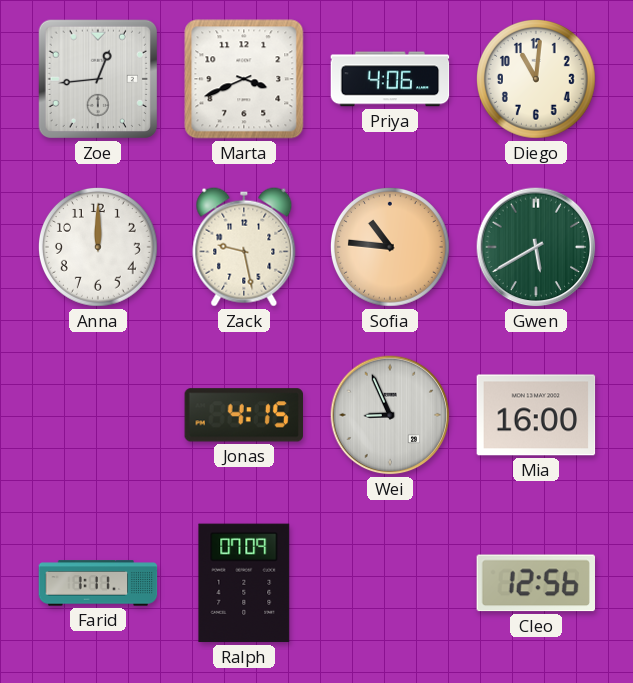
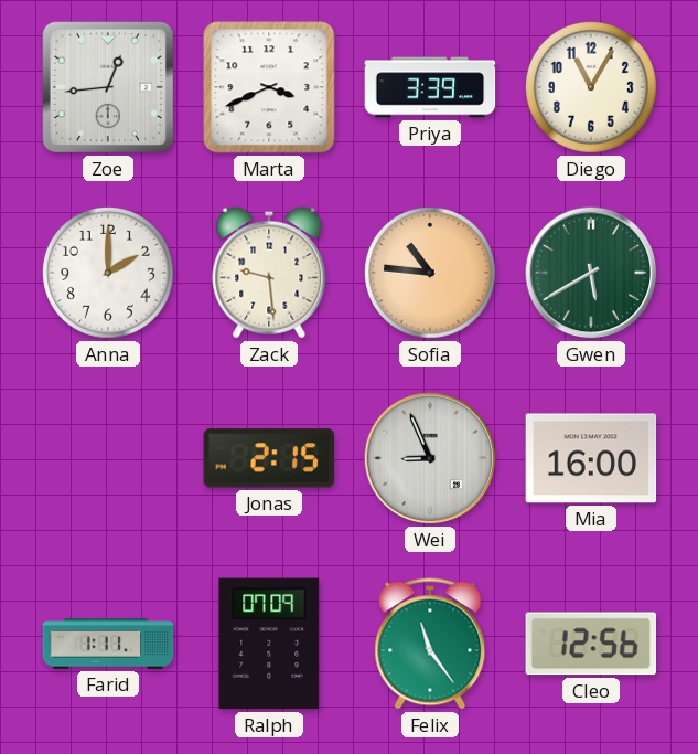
Priya: 4:06 -> 3:39 (430, 87)
Diego: 11:01 -> 11:05 (592, 88)
Anna: 12:00 -> 2:00 (109, 274)
Zack: 9:28 -> 9:29 (269, 273)
Jonas: 4:15 -> 2:15 (268, 458)
Felix: none -> 11:24 (430, 644)
